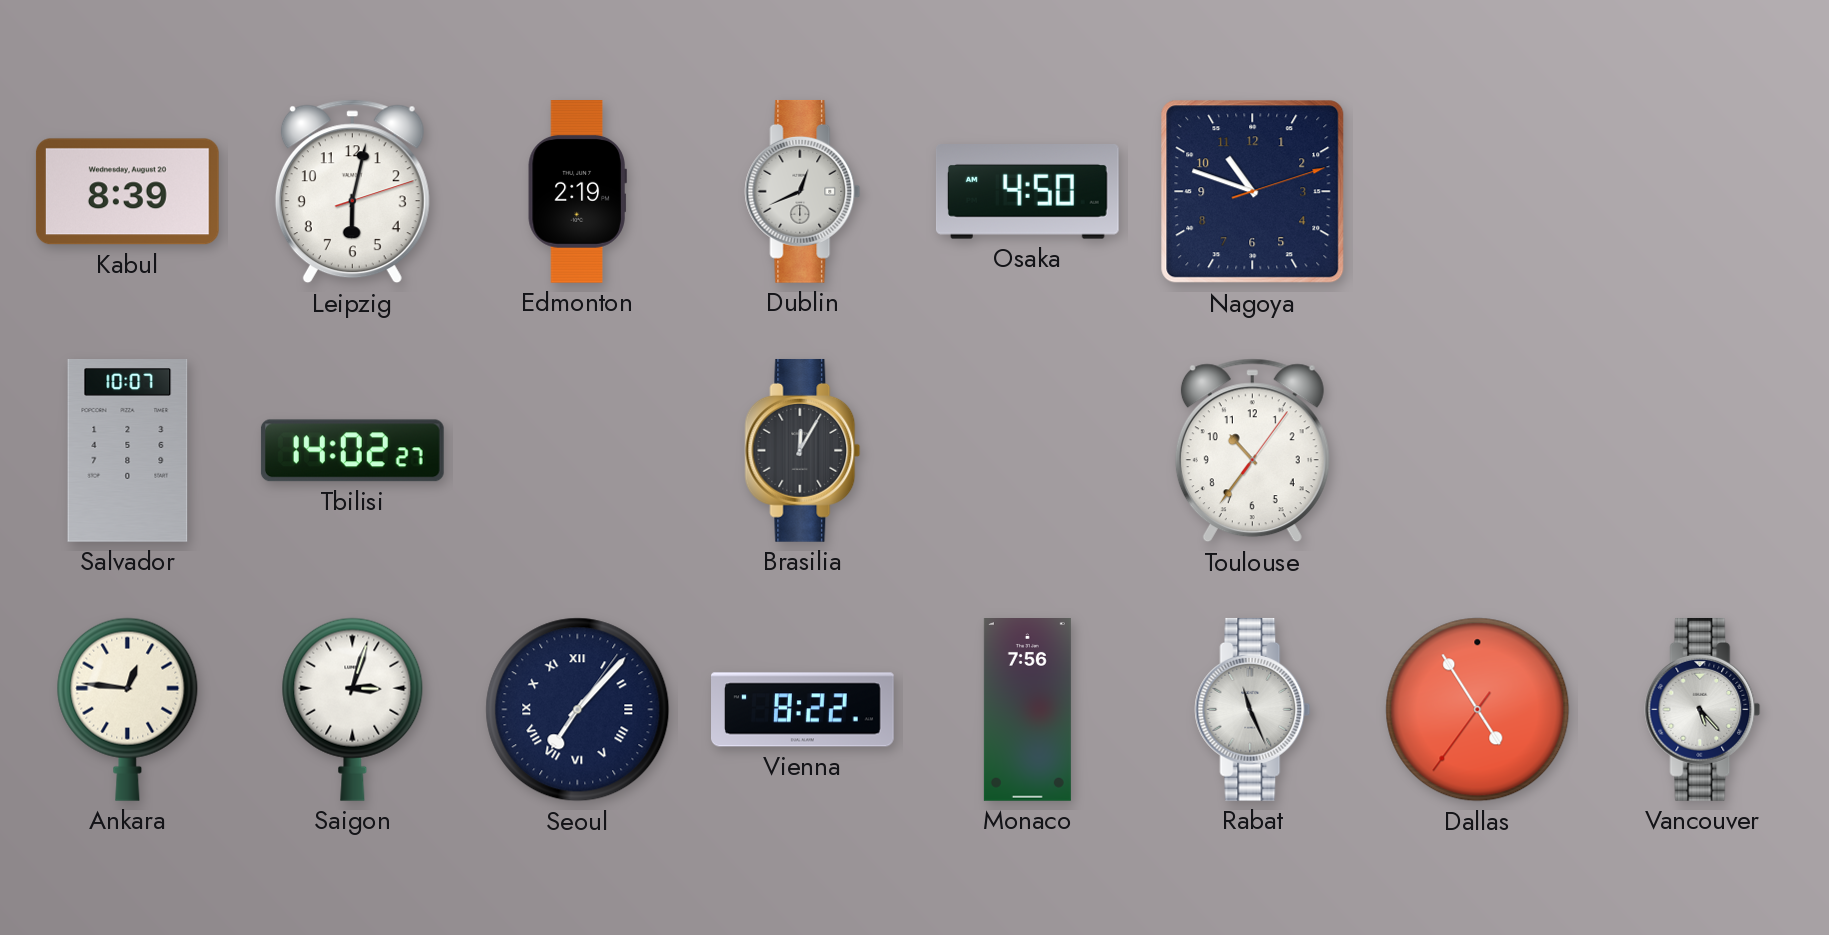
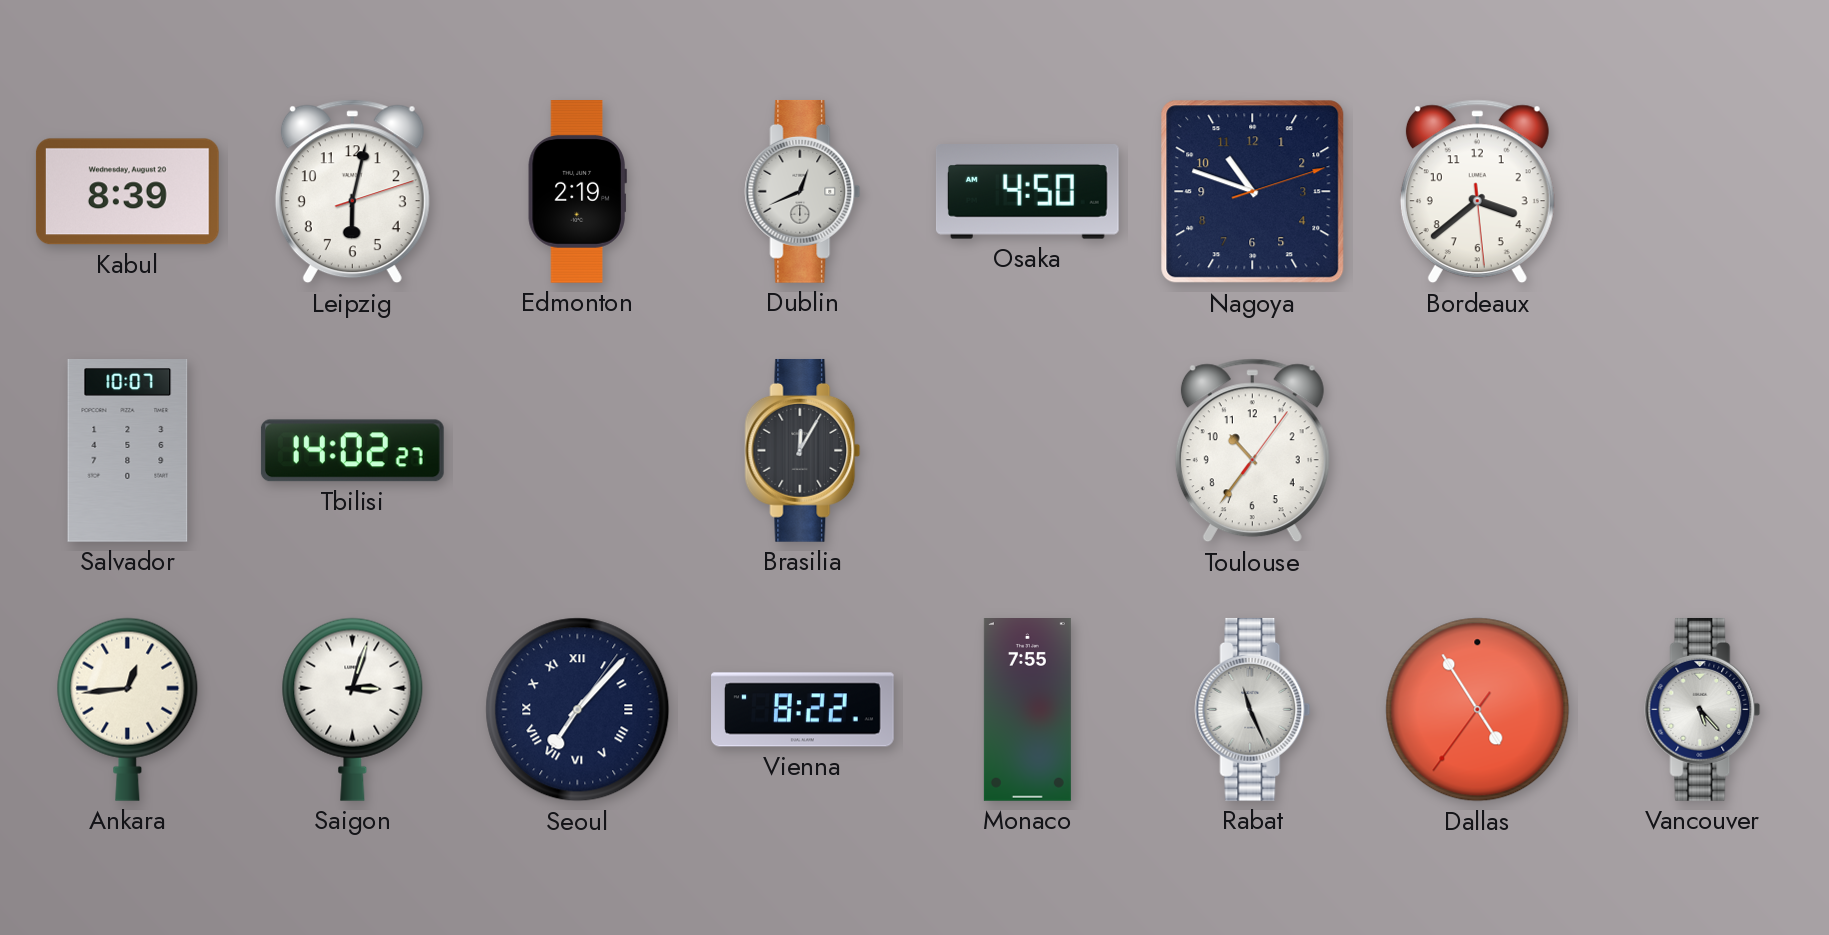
Bordeaux: none -> 3:38 (1477, 192)
Ankara: 12:46 -> 12:44 (128, 709)
Monaco: 7:56 -> 7:55 (1027, 710)
